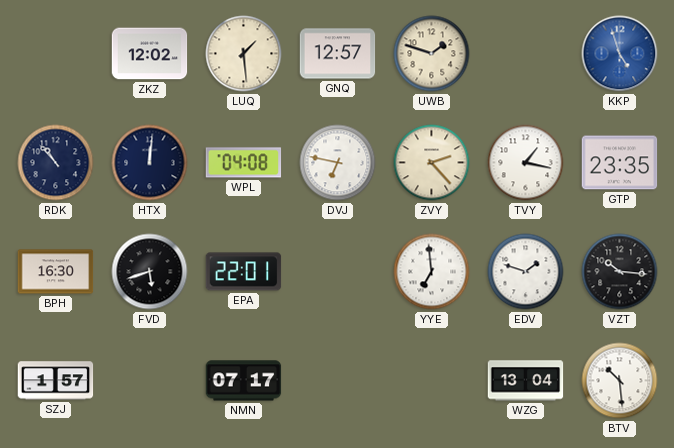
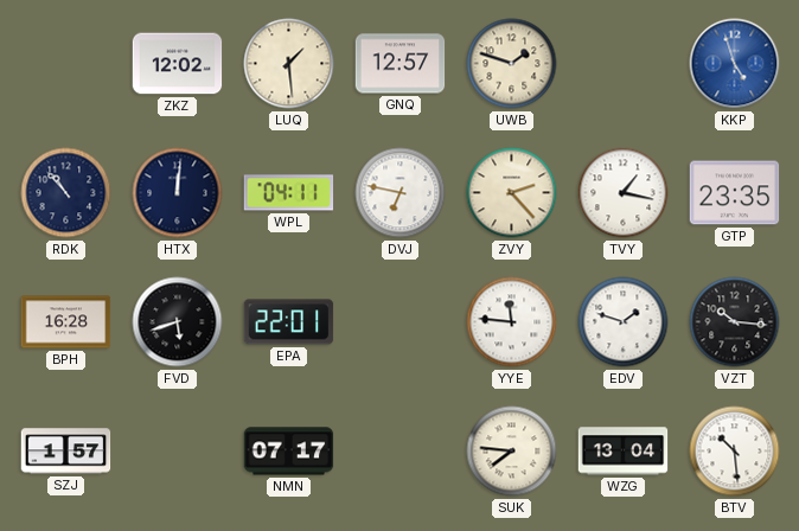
WPL: 04:08 -> 04:11 (289, 193)
BPH: 16:30 -> 16:28 (66, 322)
YYE: 6:59 -> 11:46 (512, 322)
SUK: none -> 7:46 (512, 452)
